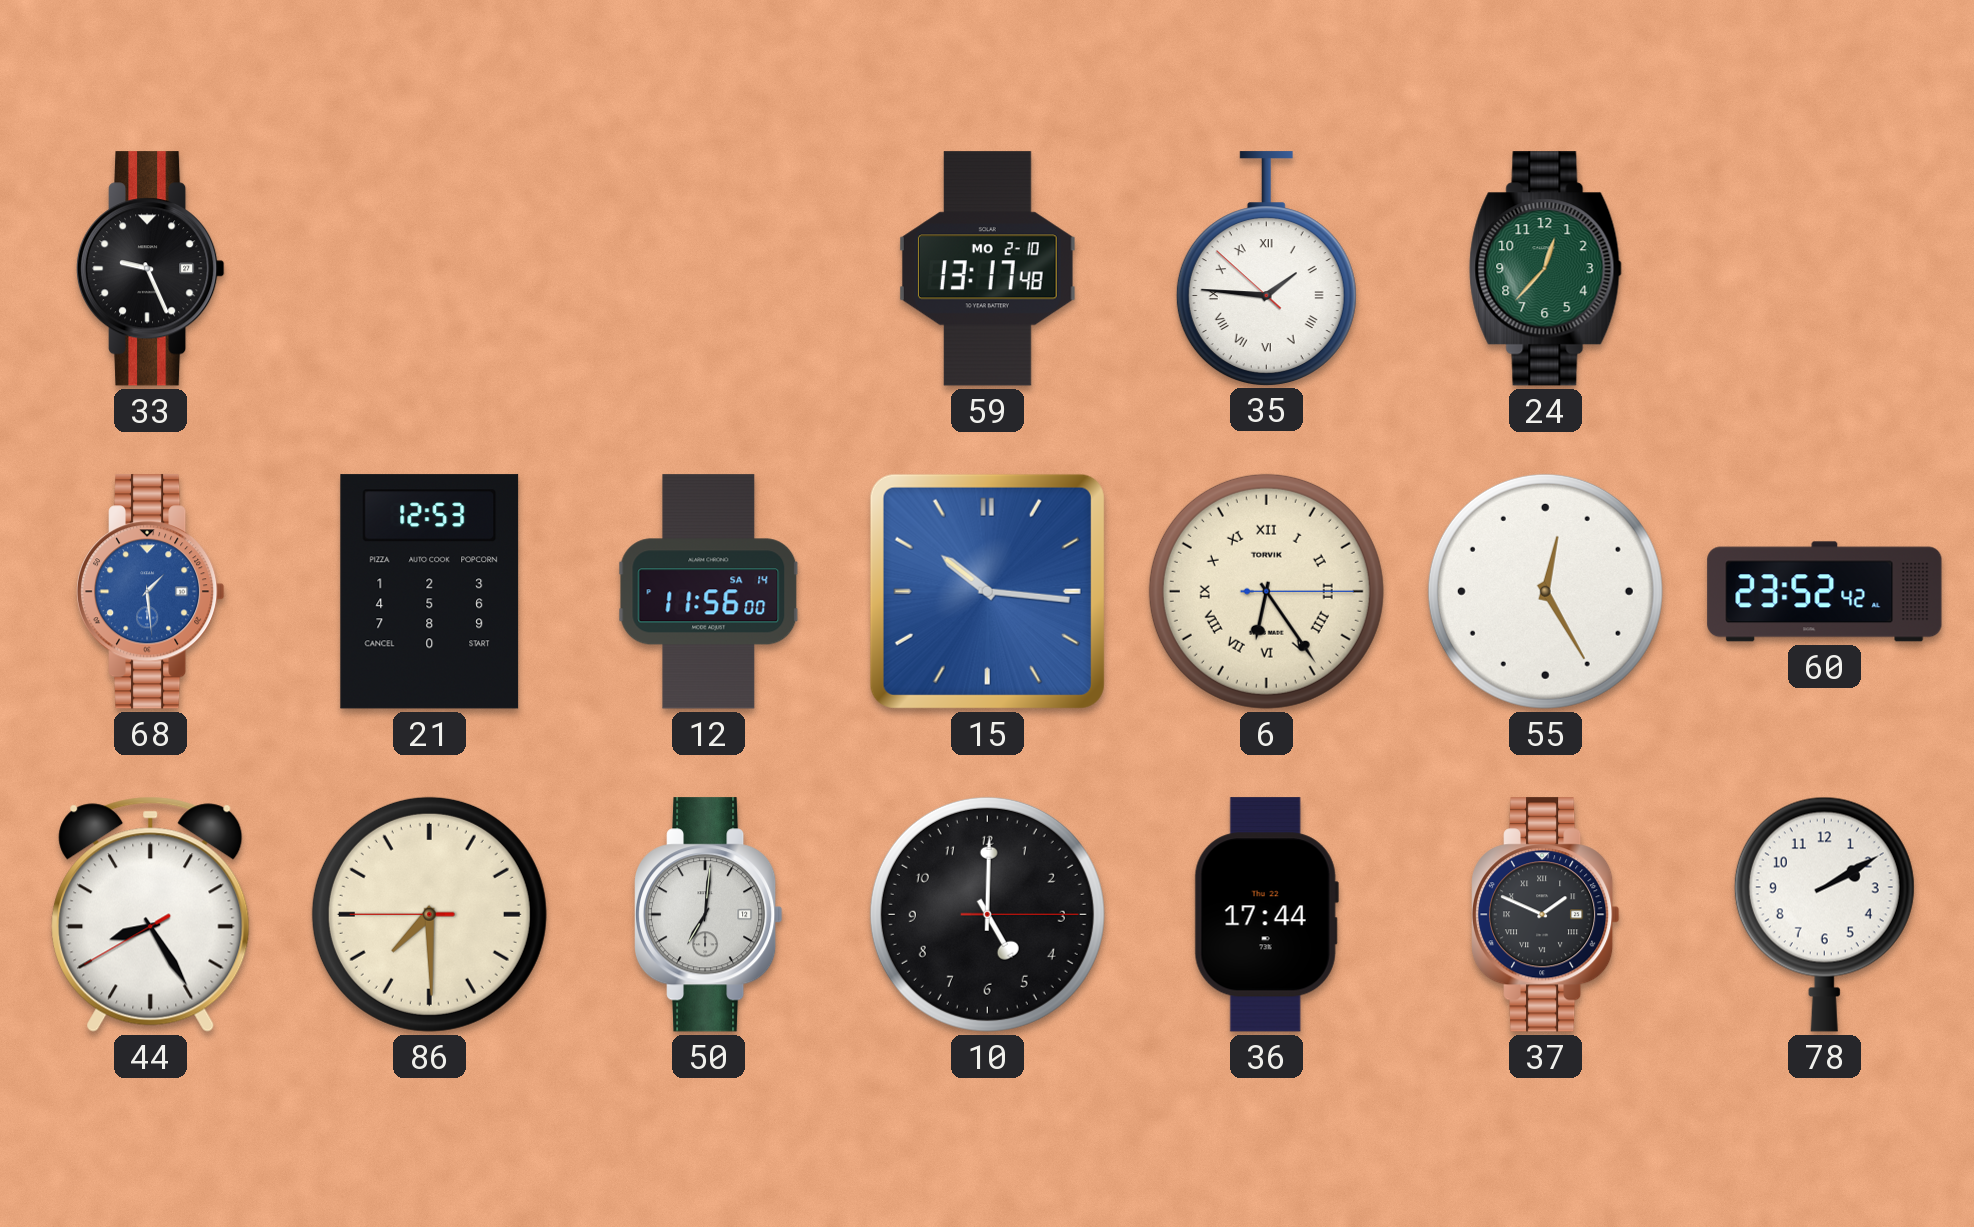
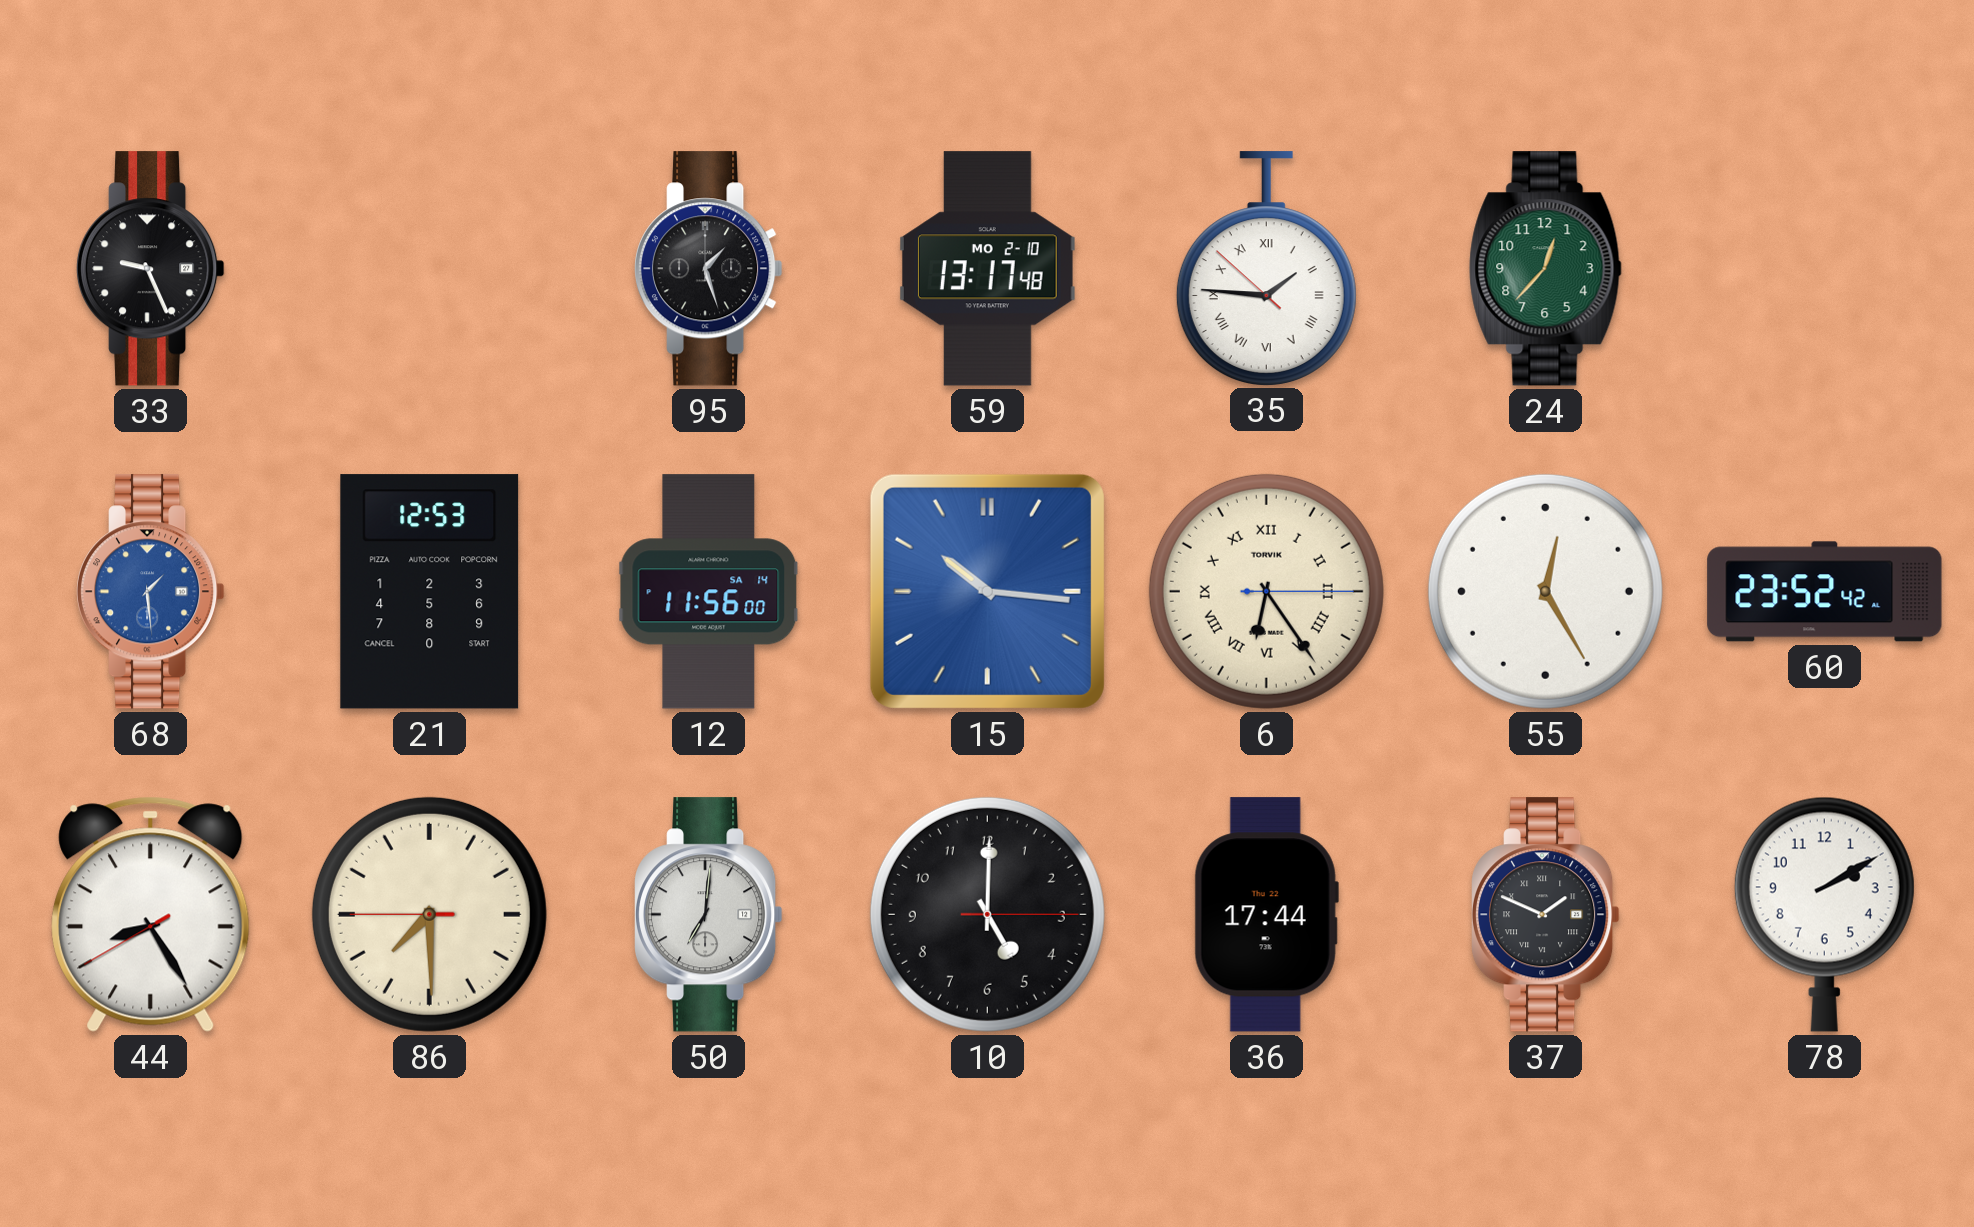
95: none -> 1:27 (708, 269)
